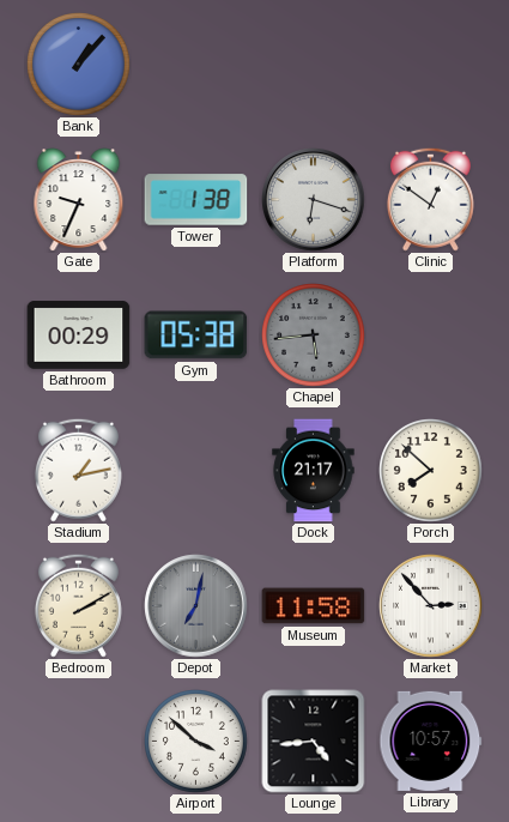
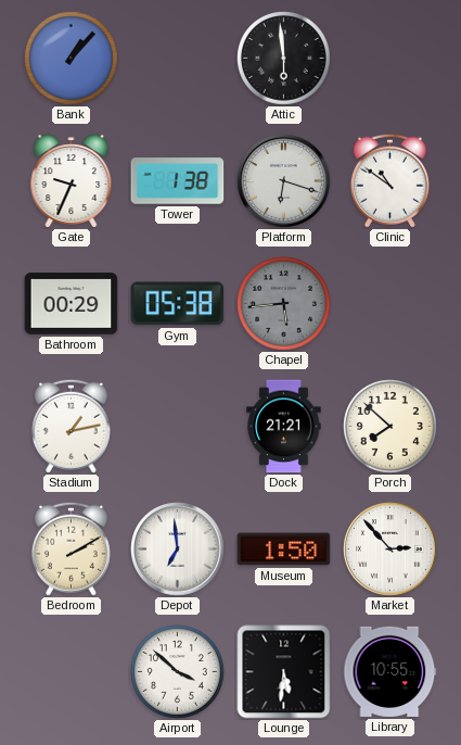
Attic: none -> 5:59 (284, 59)
Clinic: 12:51 -> 10:51 (389, 180)
Dock: 21:17 -> 21:21 (284, 427)
Depot: 7:02 -> 6:59 (178, 550)
Depot dial: grey -> white (178, 550)
Museum: 11:58 -> 1:50 (284, 550)
Lounge: 4:44 -> 5:31 (284, 672)
Library: 10:57 -> 10:55 (390, 671)
